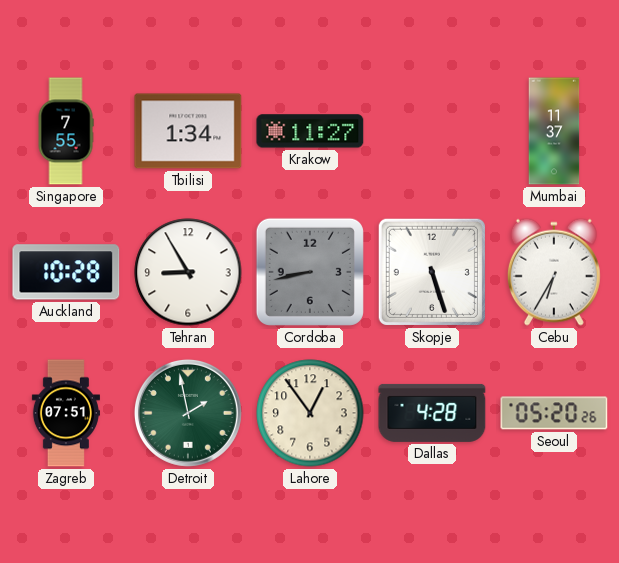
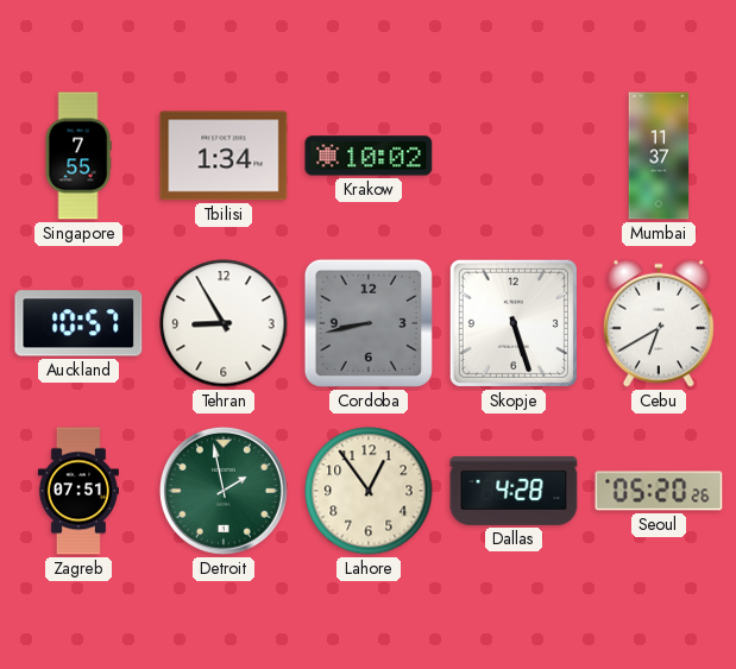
Krakow: 11:27 -> 10:02 (369, 156)
Auckland: 10:28 -> 10:57 (78, 323)
Cebu: 6:35 -> 6:40 (659, 323)
